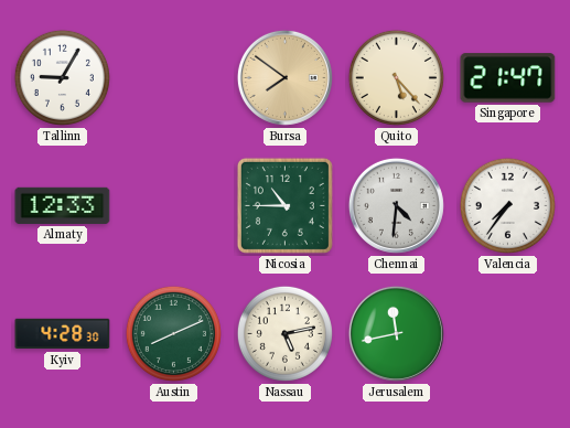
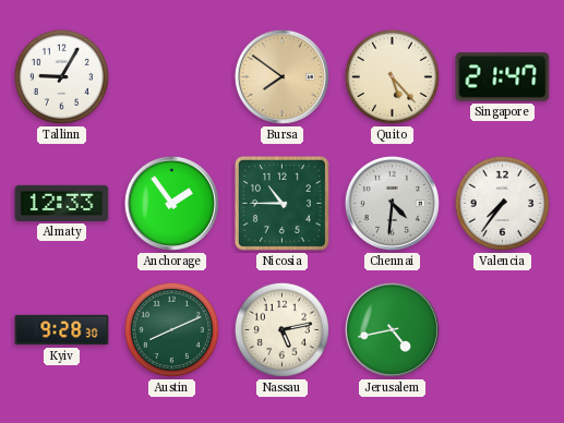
Anchorage: none -> 1:54 (171, 203)
Kyiv: 4:28 -> 9:28 (62, 330)
Jerusalem: 11:43 -> 4:43 (392, 329)
